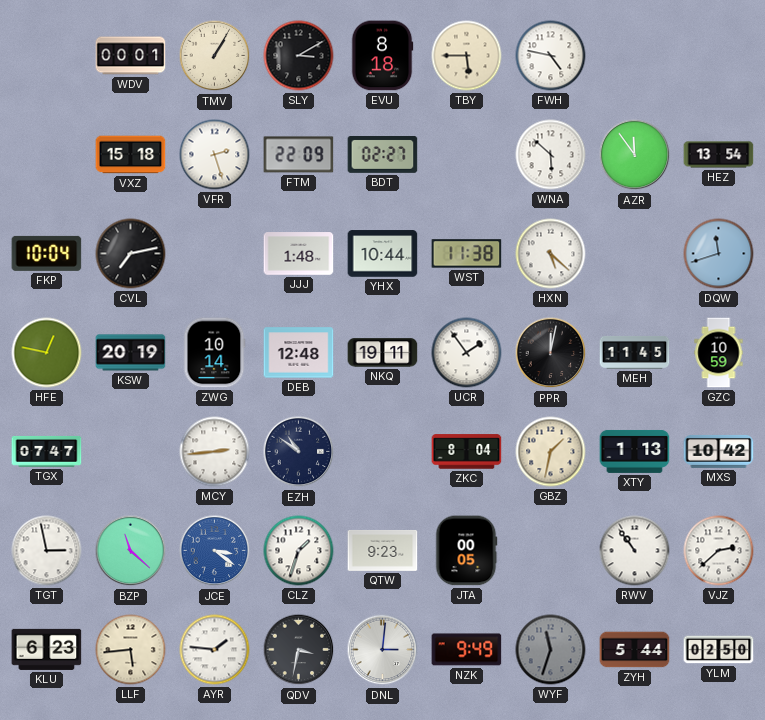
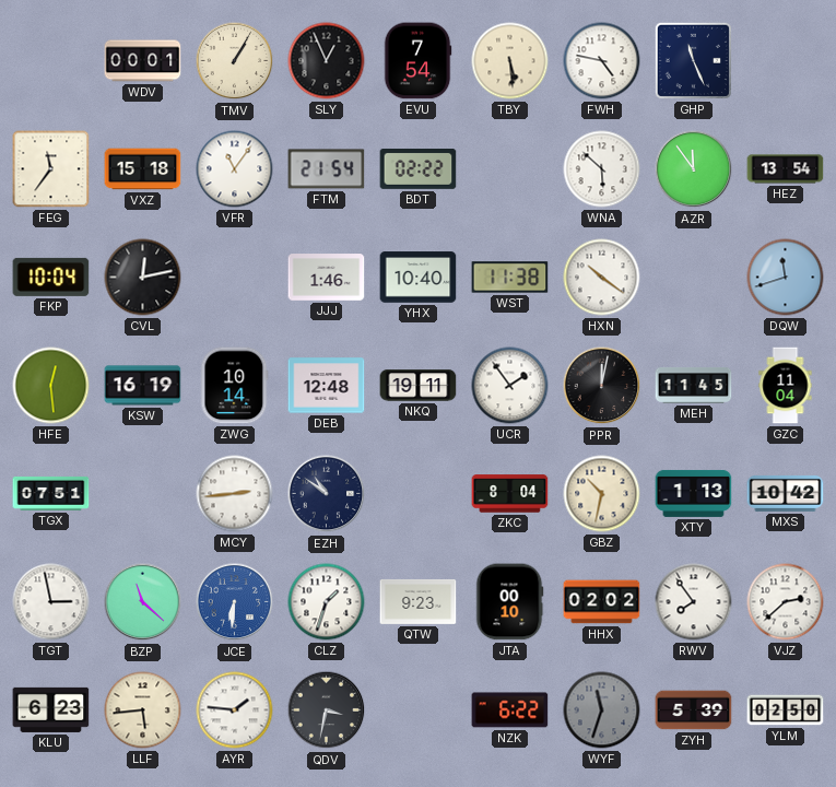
SLY: 3:10 -> 12:56 (327, 61)
EVU: 8:18 -> 7:54 (417, 61)
TBY: 5:45 -> 5:29 (510, 61)
GHP: none -> 11:26 (693, 60)
FEG: none -> 11:36 (51, 169)
VFR: 2:27 -> 11:06 (235, 169)
FTM: 22:09 -> 21:54 (327, 169)
BDT: 02:27 -> 02:22 (419, 169)
CVL: 7:13 -> 12:13 (143, 278)
JJJ: 1:48 -> 1:46 (327, 278)
YHX: 10:44 -> 10:40 (419, 278)
HXN: 5:22 -> 10:21 (602, 278)
HFE: 12:47 -> 12:29 (51, 386)
KSW: 20:19 -> 16:19 (143, 386)
GZC: 10:59 -> 11:04 (786, 386)
TGX: 07:47 -> 07:51 (51, 493)
GBZ: 1:32 -> 10:32 (602, 494)
JCE: 3:21 -> 6:31 (235, 602)
JTA: 00:05 -> 00:10 (509, 602)
HHX: none -> 02:02 (602, 602)
RWV: 10:54 -> 7:54 (694, 602)
DNL: 3:01 -> none (383, 650)
NZK: 9:49 -> 6:22 (510, 710)
ZYH: 5:44 -> 5:39 (694, 710)
